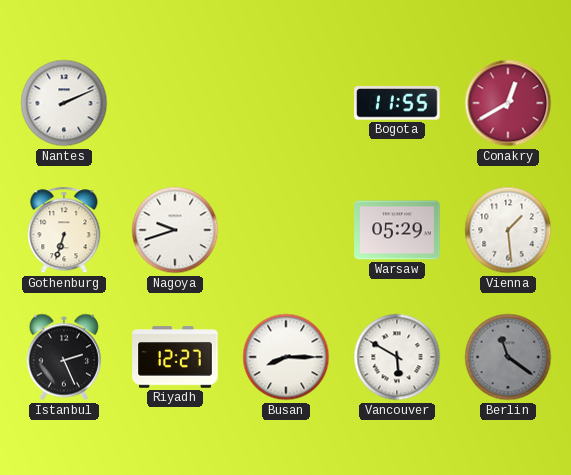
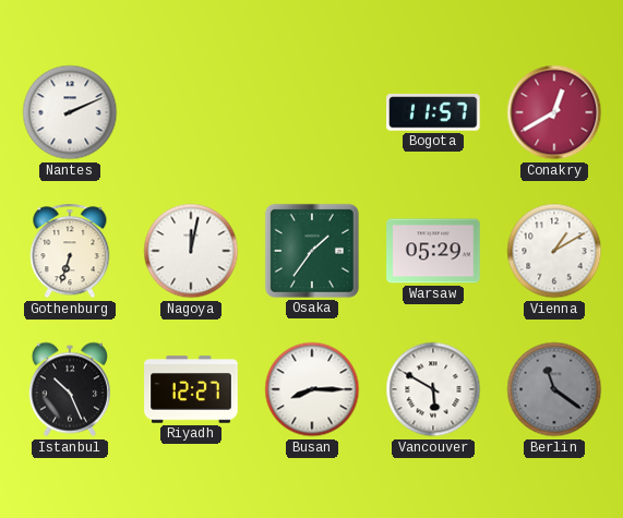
Bogota: 11:55 -> 11:57 (433, 112)
Nagoya: 9:42 -> 12:02 (191, 251)
Osaka: none -> 1:36 (312, 251)
Vienna: 1:29 -> 1:10 (554, 251)
Istanbul: 2:26 -> 10:26 (70, 389)
